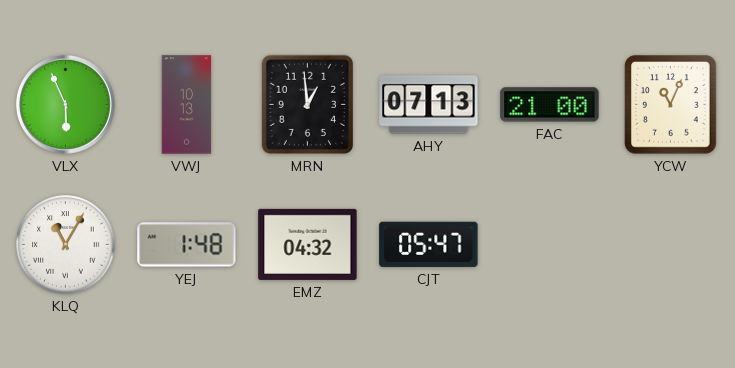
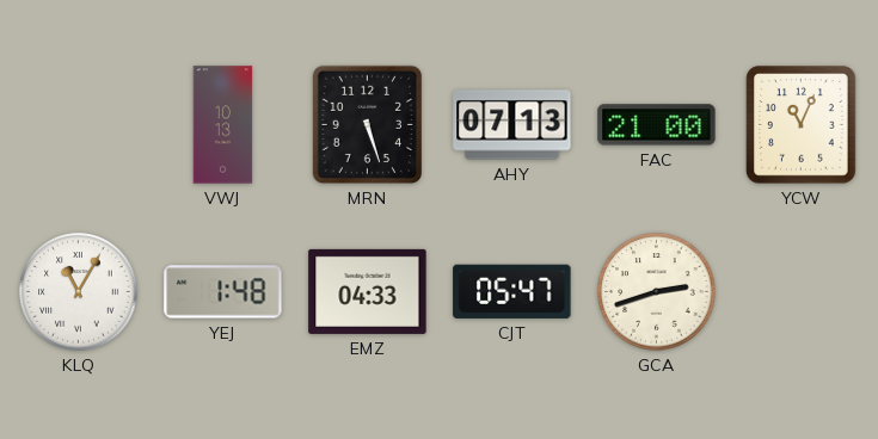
VLX: 5:56 -> none (65, 104)
MRN: 12:59 -> 5:27 (367, 124)
EMZ: 04:32 -> 04:33 (368, 291)
GCA: none -> 2:42 (657, 292)
